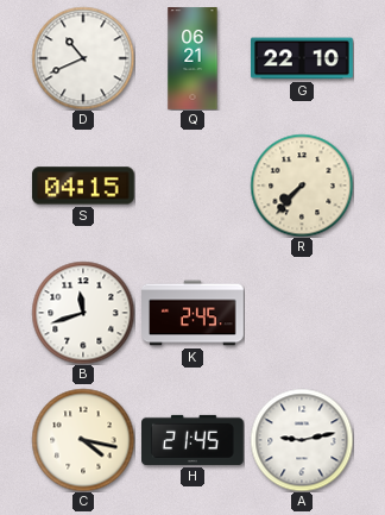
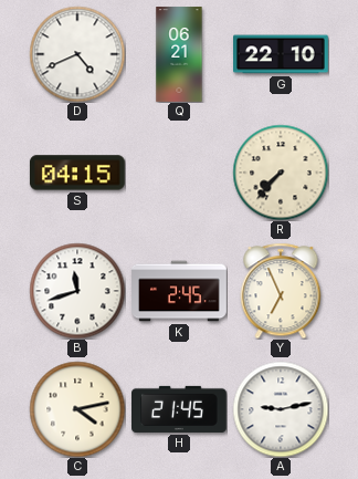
D: 10:41 -> 4:41 (77, 54)
Y: none -> 6:56 (281, 291)
C: 4:17 -> 4:13 (77, 409)
